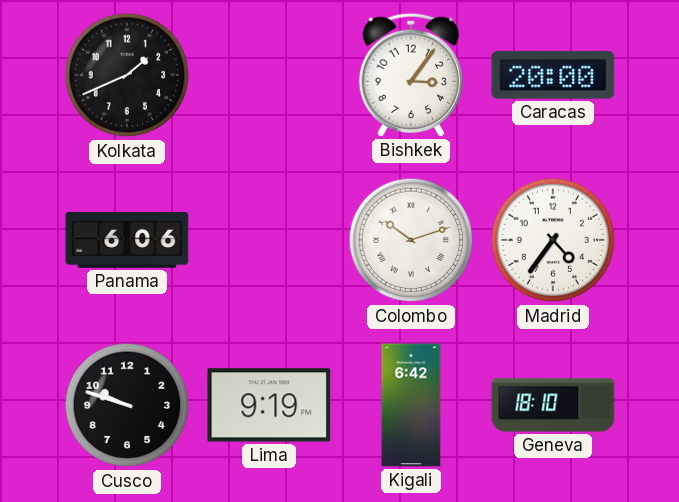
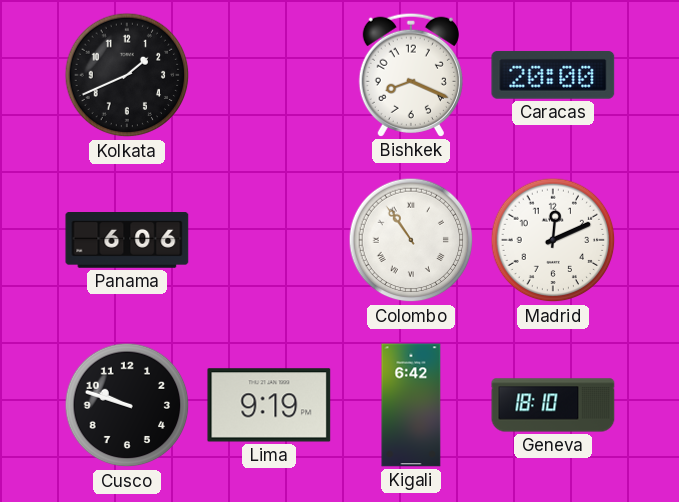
Bishkek: 3:06 -> 8:19 (411, 75)
Colombo: 10:12 -> 10:54 (411, 240)
Madrid: 4:36 -> 12:11 (553, 240)
